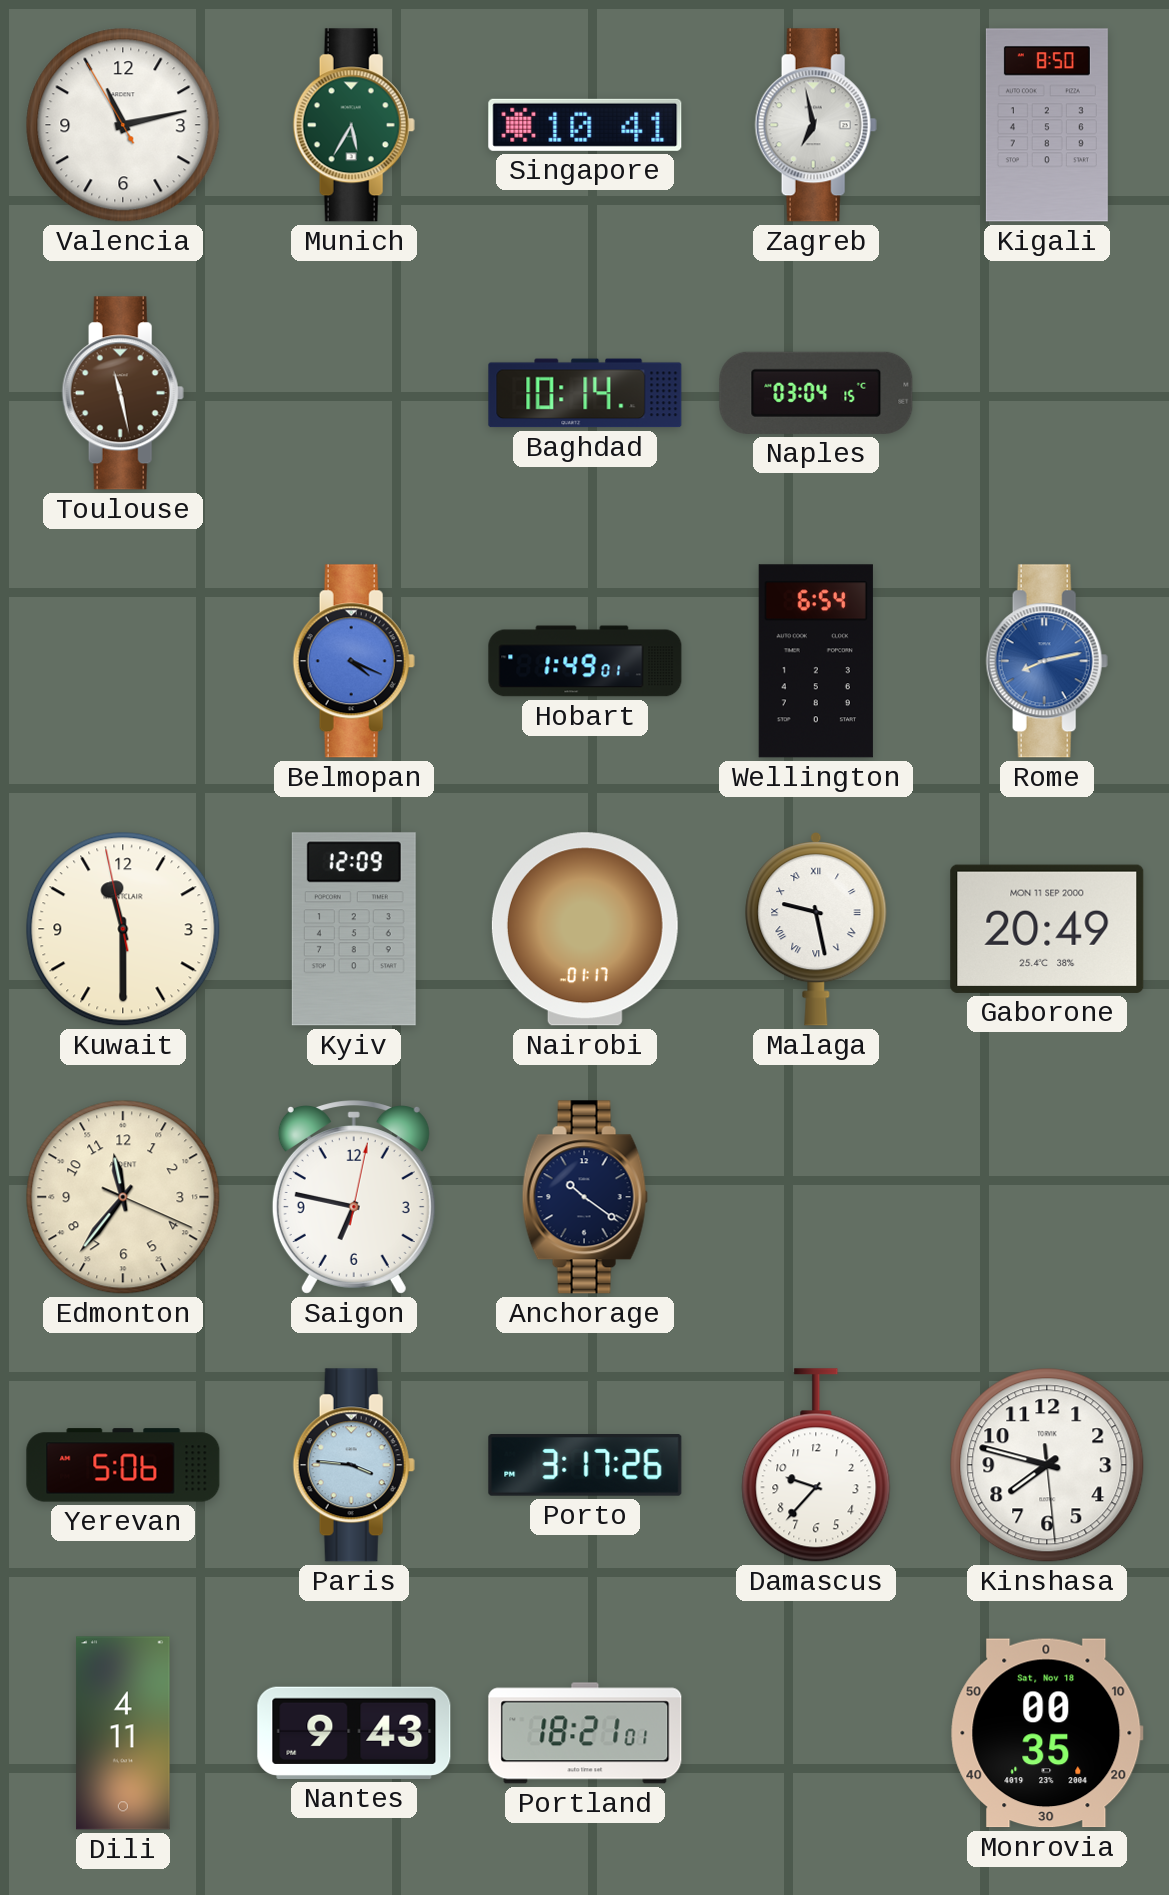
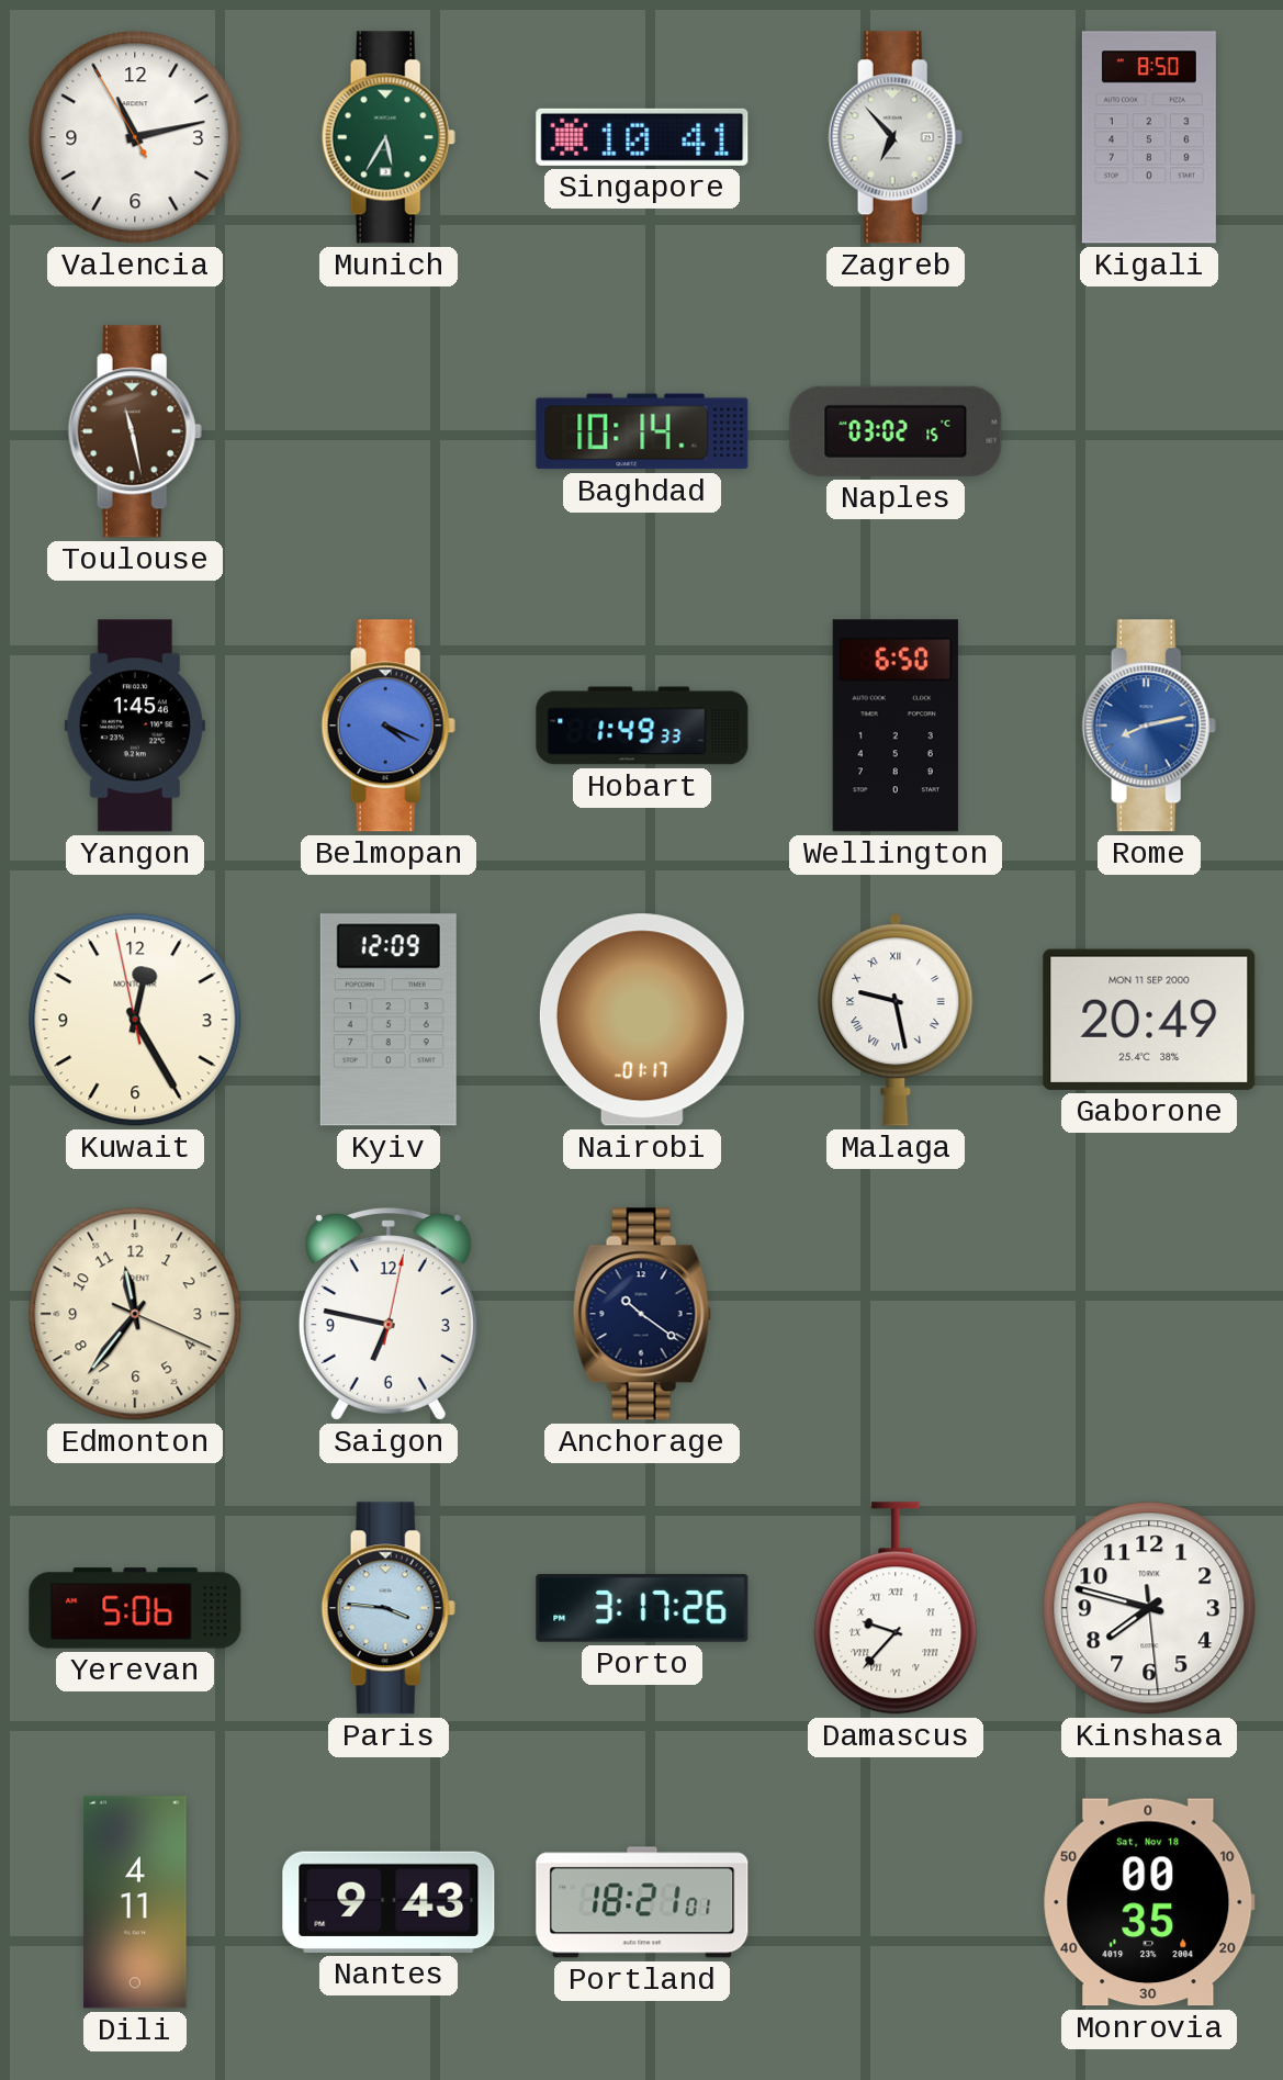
Zagreb: 6:58 -> 6:53 (896, 137)
Naples: 03:04 -> 03:02 (896, 431)
Yangon: none -> 1:45 (135, 726)
Hobart: 1:49:01 -> 1:49:33 (642, 726)
Wellington: 6:54 -> 6:50 (896, 726)
Kuwait: 11:29 -> 12:24 (135, 1020)
Damascus numerals: Arabic -> Roman (896, 1608)
